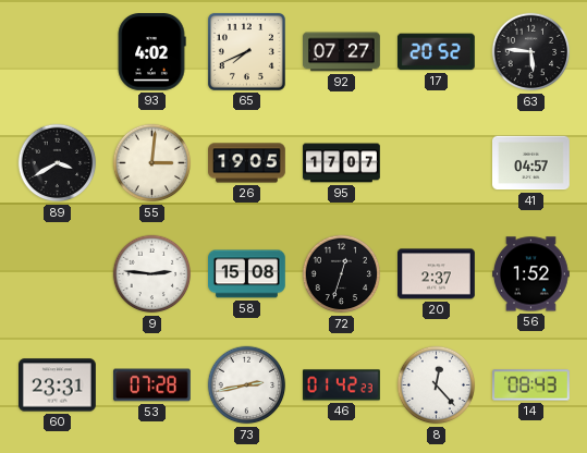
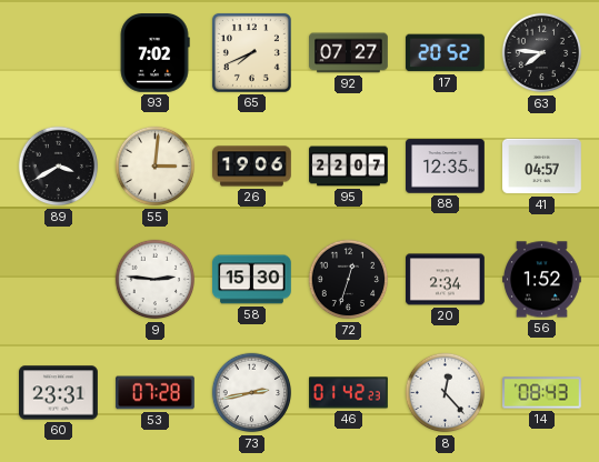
93: 4:02 -> 7:02 (154, 53)
63: 5:46 -> 7:46 (542, 53)
26: 19:05 -> 19:06 (252, 167)
95: 17:07 -> 22:07 (349, 167)
88: none -> 12:35 (446, 167)
58: 15:08 -> 15:30 (252, 280)
20: 2:37 -> 2:34 (446, 280)
